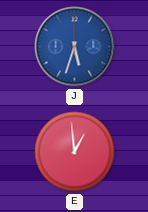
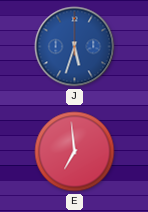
E: 12:59 -> 6:59 (75, 152)
